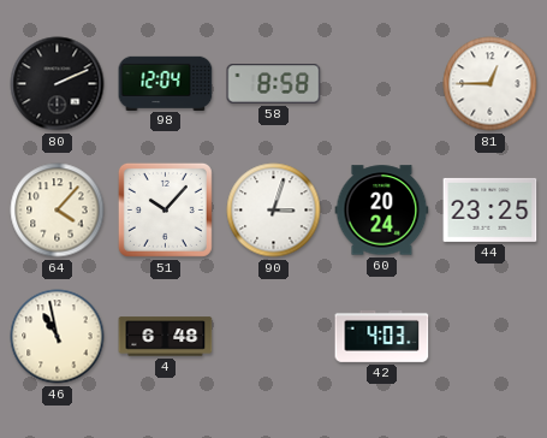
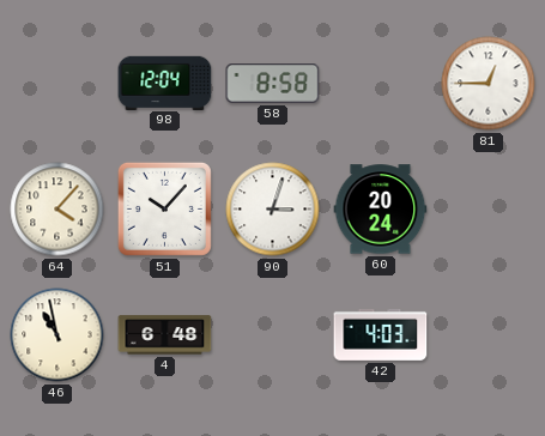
80: 2:11 -> none (58, 84)
44: 23:25 -> none (490, 209)
